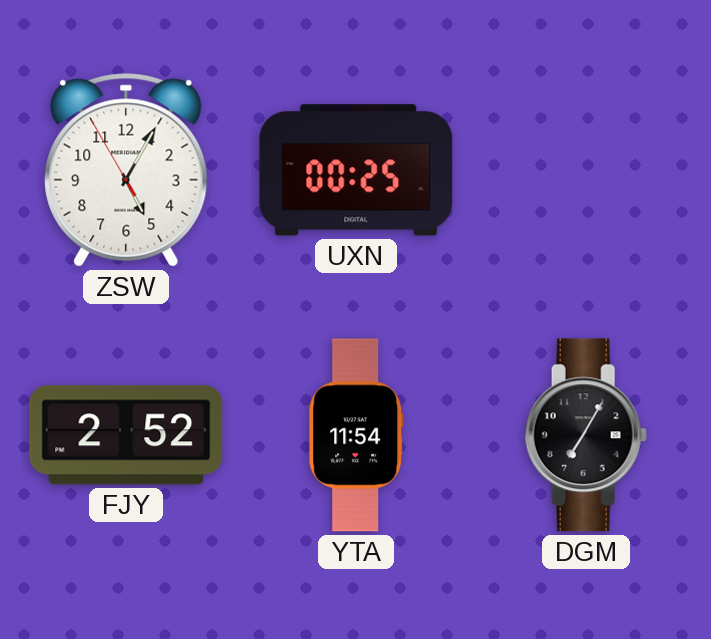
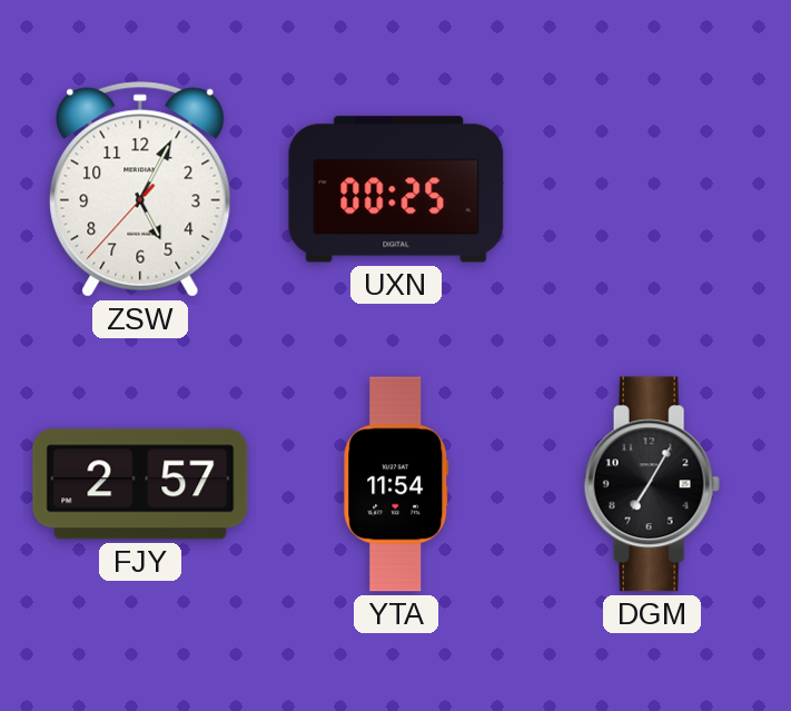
ZSW: 5:04:55 -> 5:04:37 (140, 189)
FJY: 2:52 -> 2:57 (140, 484)
